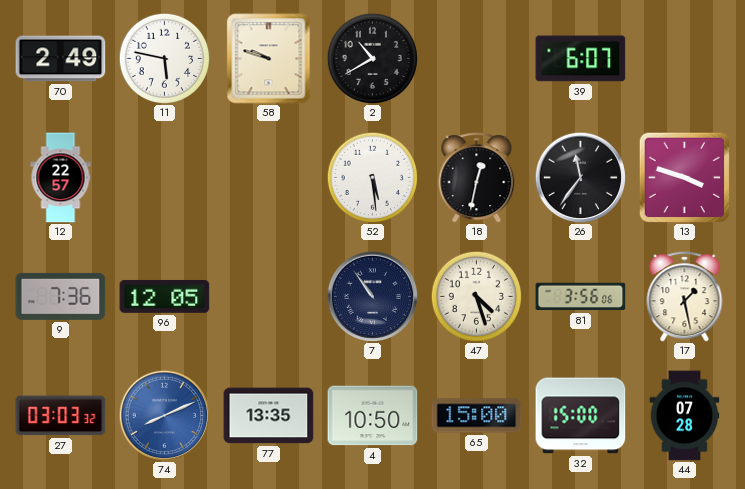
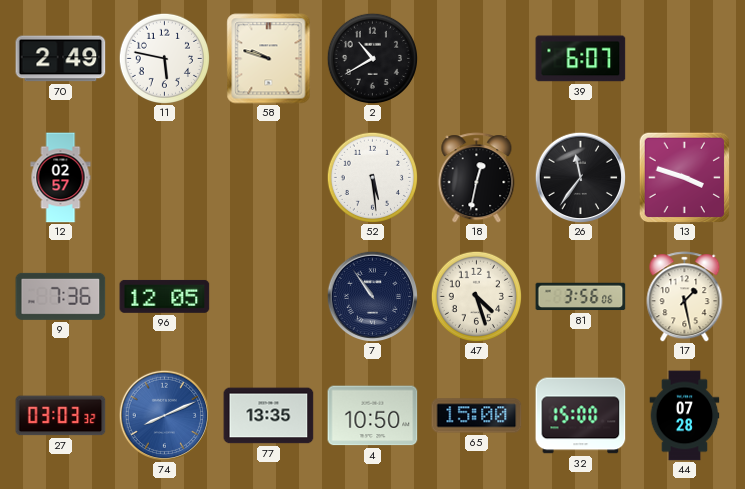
12: 22:57 -> 02:57 (61, 178)
